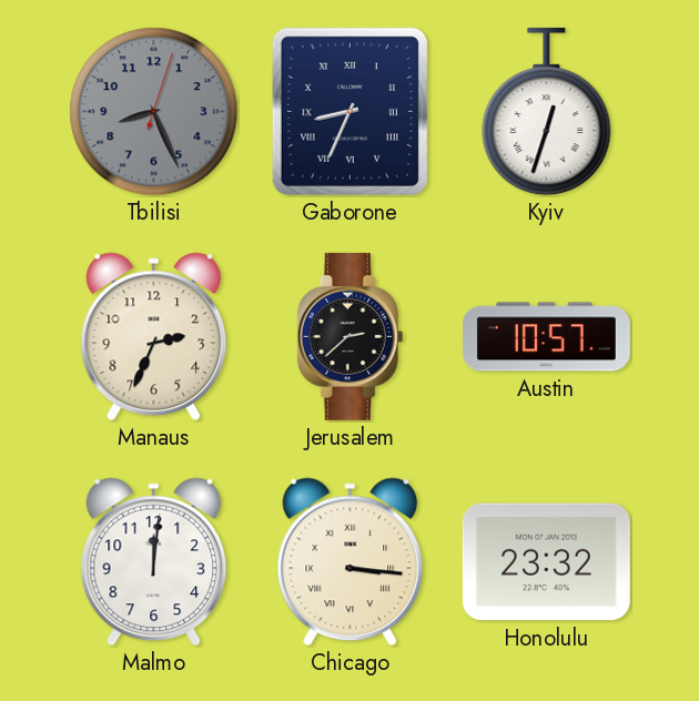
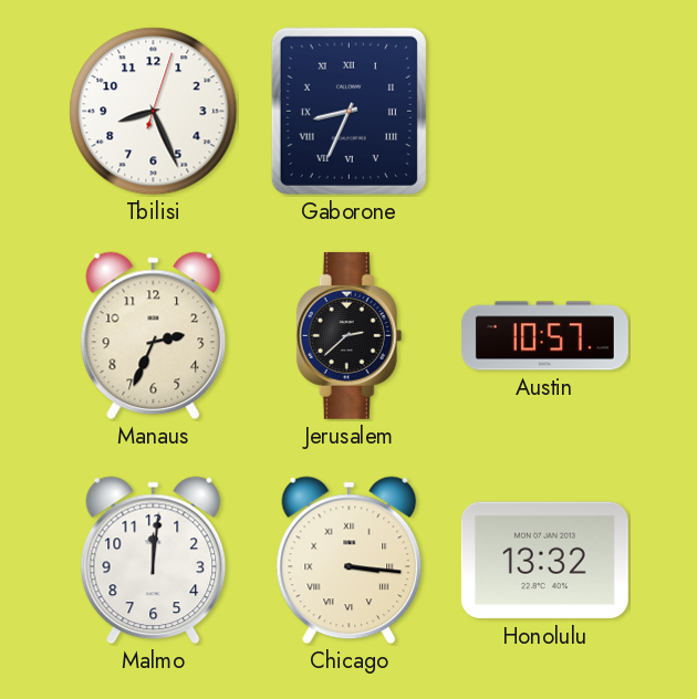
Tbilisi dial: grey -> white (154, 112)
Kyiv: 12:33 -> none (547, 112)
Honolulu: 23:32 -> 13:32 (544, 561)
